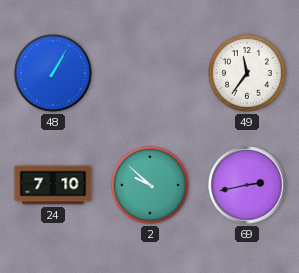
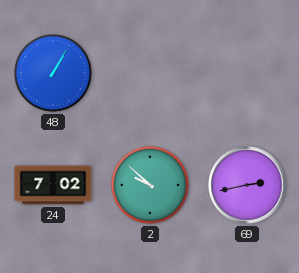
49: 11:36 -> none (248, 74)
24: 7:10 -> 7:02 (53, 185)
